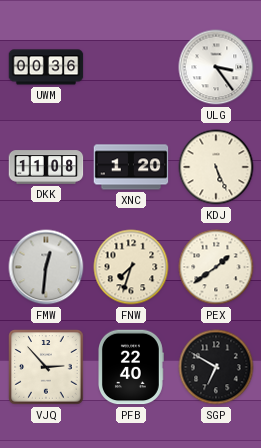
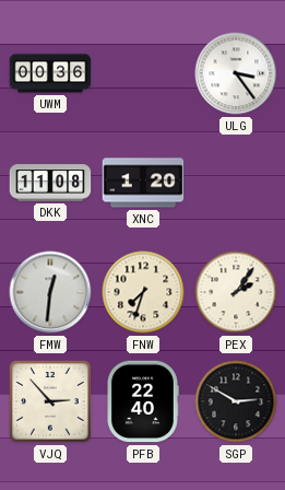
KDJ: 5:26 -> none (216, 167)
PEX: 1:39 -> 2:06 (236, 292)
SGP: 6:50 -> 2:50 (236, 401)
